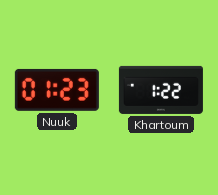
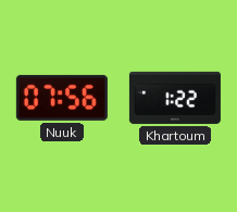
Nuuk: 01:23 -> 07:56 (62, 98)
